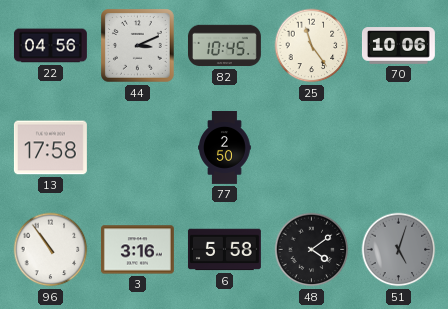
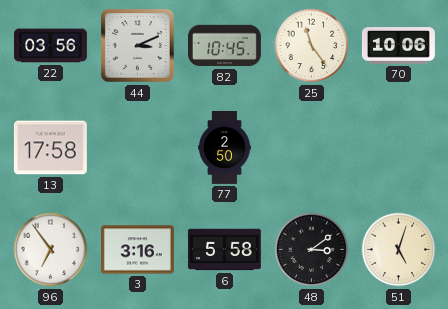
22: 04:56 -> 03:56 (50, 46)
96: 10:54 -> 6:54 (51, 250)
48: 4:09 -> 3:09 (312, 250)
51 dial: grey -> cream (399, 250)
